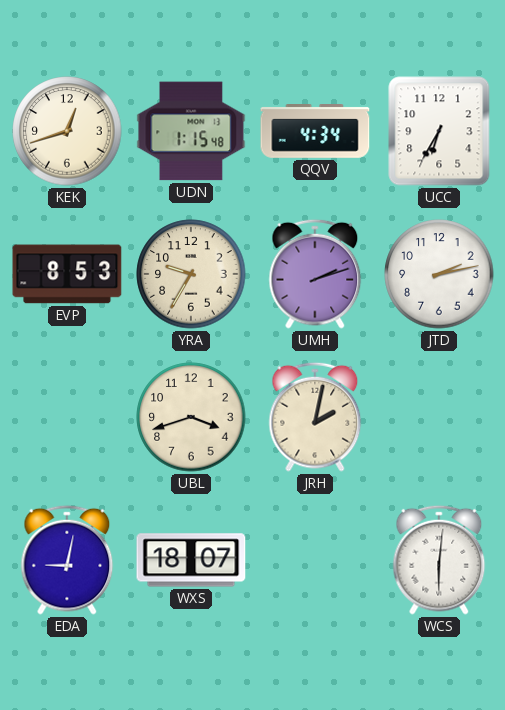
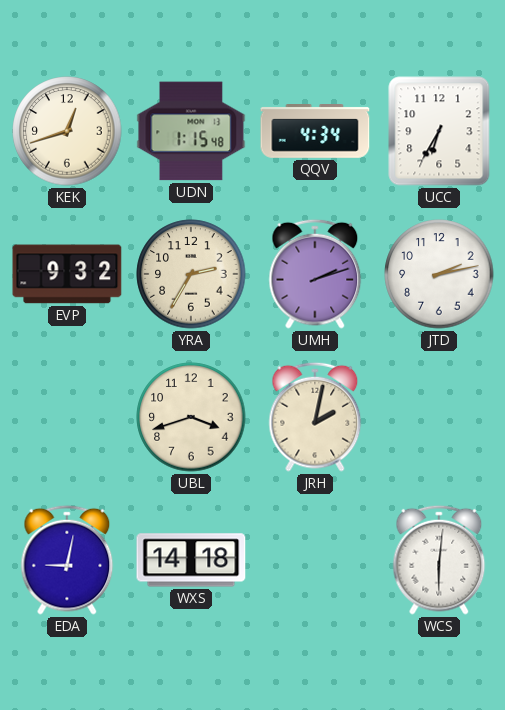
EVP: 8:53 -> 9:32 (67, 274)
YRA: 9:35 -> 2:35 (191, 274)
WXS: 18:07 -> 14:18 (191, 560)
